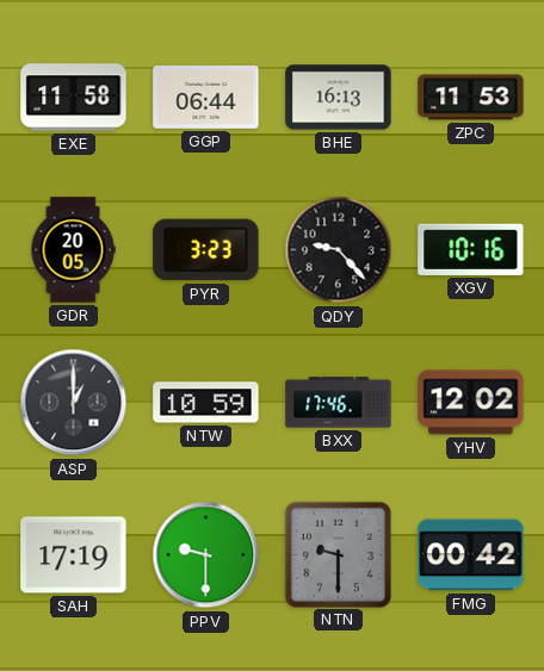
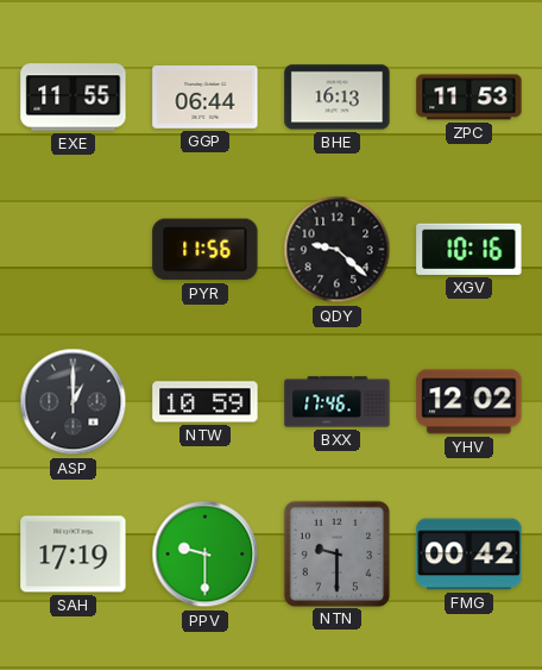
EXE: 11:58 -> 11:55 (74, 98)
GDR: 20:05 -> none (73, 250)
PYR: 3:23 -> 11:56 (206, 250)
QDY: 9:23 -> 9:22 (338, 250)
